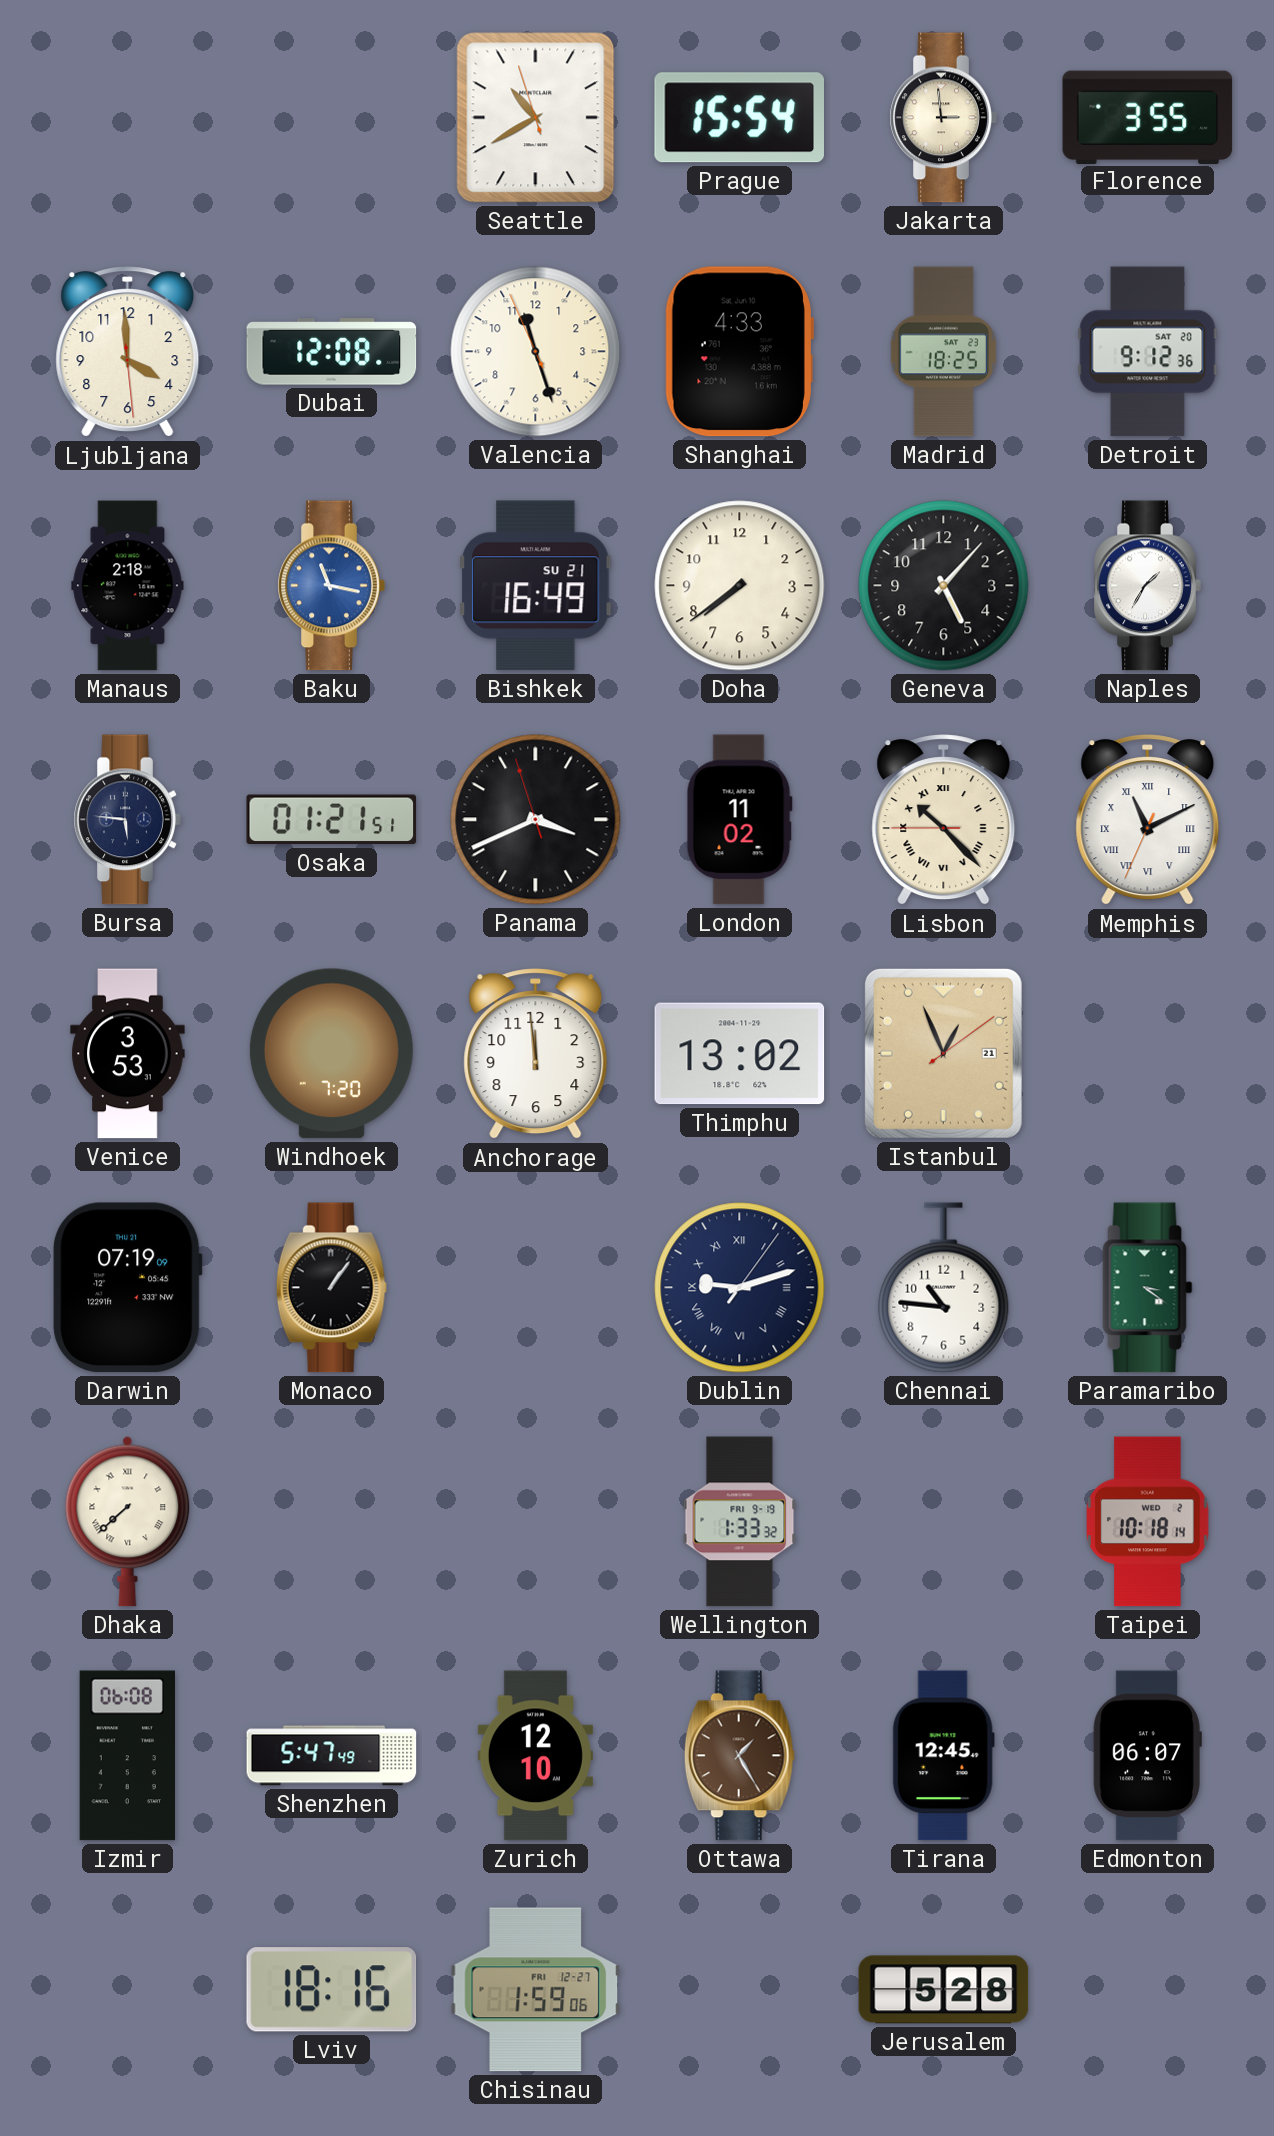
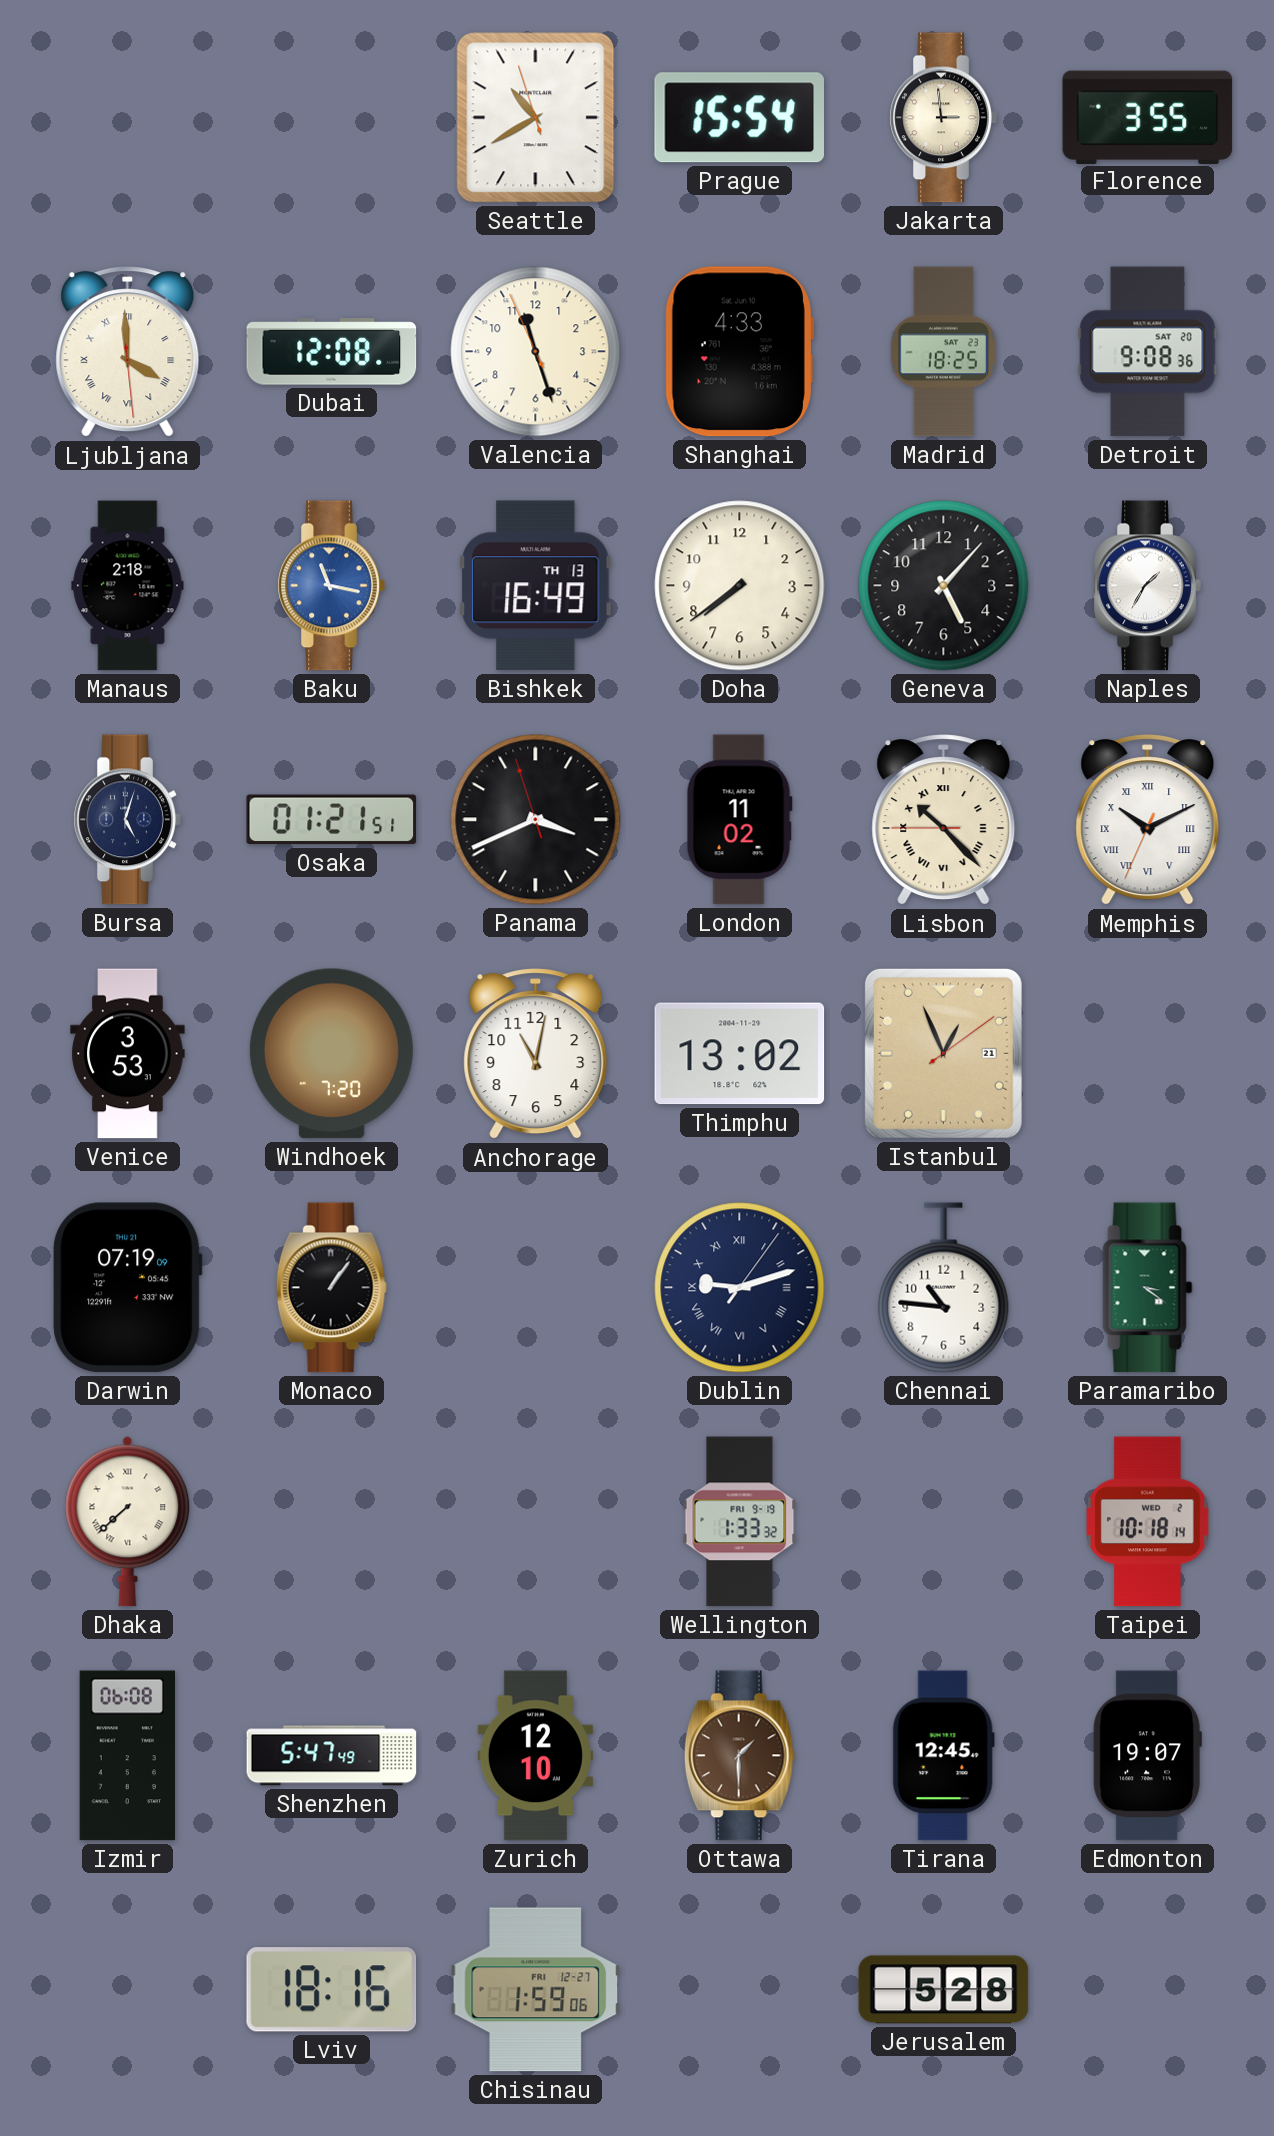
Ljubljana numerals: Arabic -> Roman (128, 352)
Detroit: 9:12 -> 9:08 (1148, 352)
Bishkek date: SU 21 -> TH 13 (536, 586)
Bursa: 5:46 -> 5:03 (127, 820)
Memphis: 11:10 -> 10:10 (1148, 820)
Anchorage: 11:59 -> 11:02 (536, 1054)
Ottawa: 1:25 -> 1:30 (739, 1756)
Edmonton: 06:07 -> 19:07 (1147, 1756)
